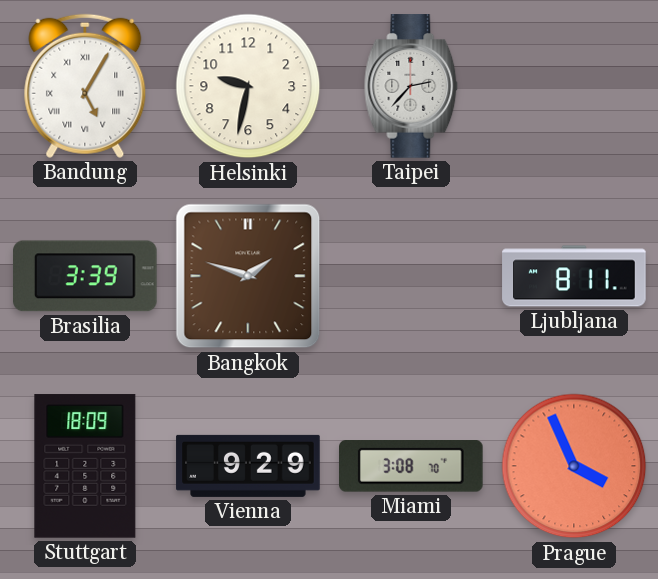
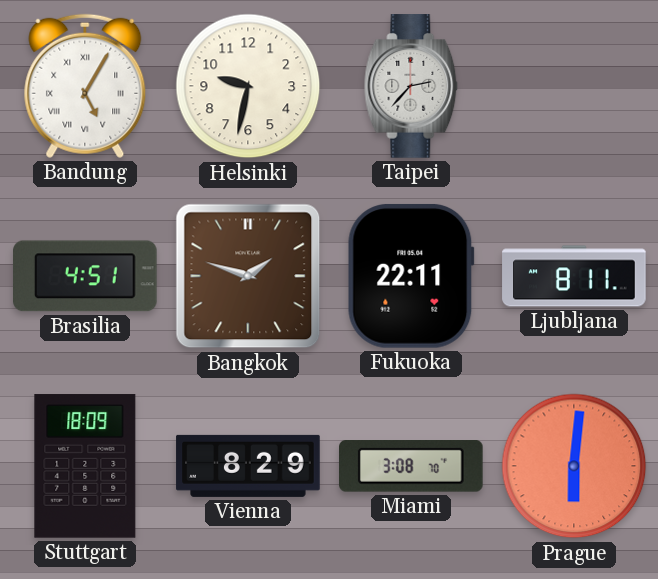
Brasilia: 3:39 -> 4:51 (86, 276)
Fukuoka: none -> 22:11 (411, 276)
Vienna: 9:29 -> 8:29 (248, 466)
Prague: 3:56 -> 6:01 (574, 466)
